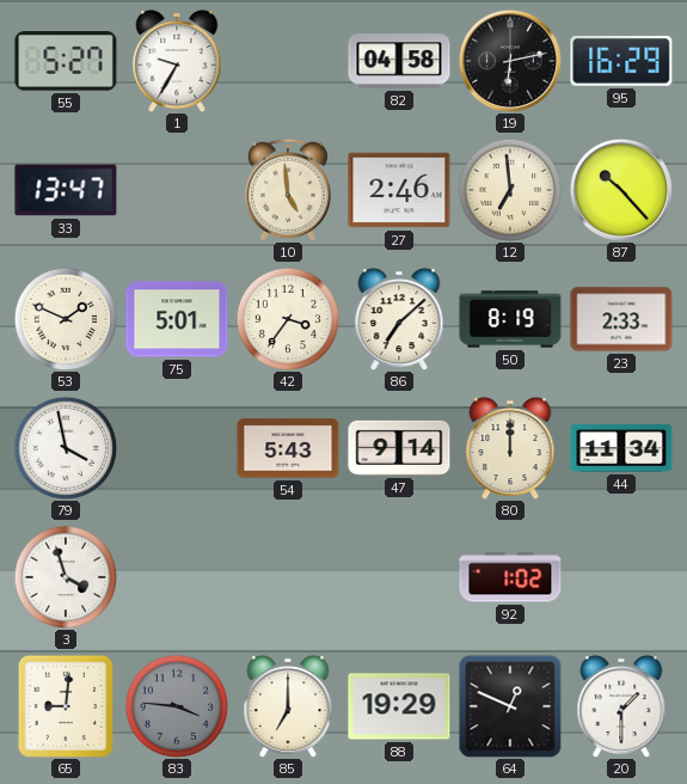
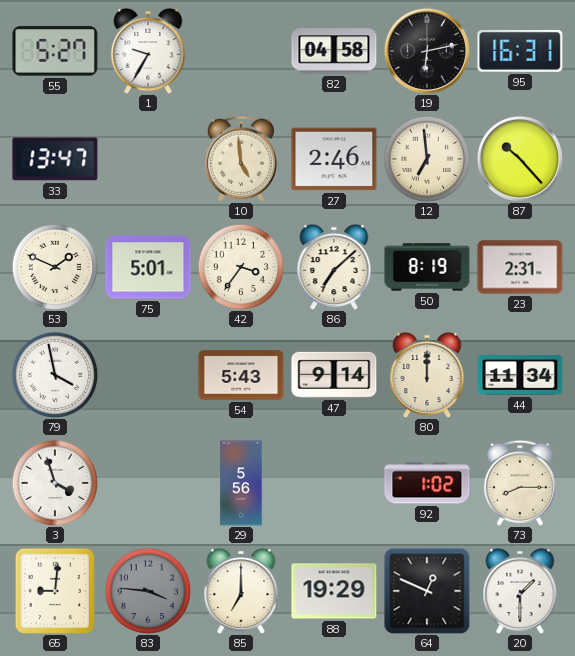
95: 16:29 -> 16:31 (520, 51)
23: 2:33 -> 2:31 (520, 267)
29: none -> 5:56 (241, 483)
73: none -> 8:15 (520, 483)
